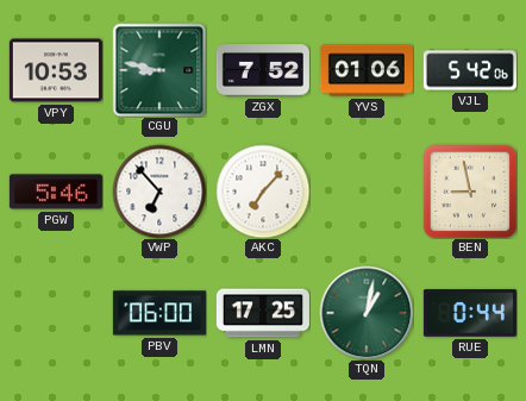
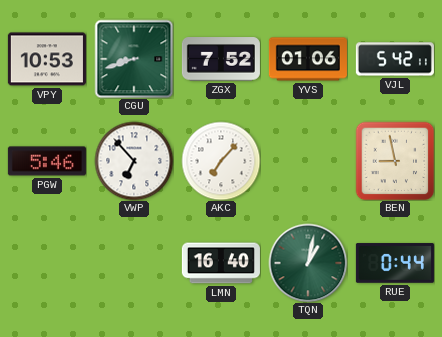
CGU: 8:47 -> 8:42 (134, 59)
VJL: 5:42:06 -> 5:42:11 (395, 59)
PBV: 06:00 -> none (159, 313)
LMN: 17:25 -> 16:40 (221, 263)
